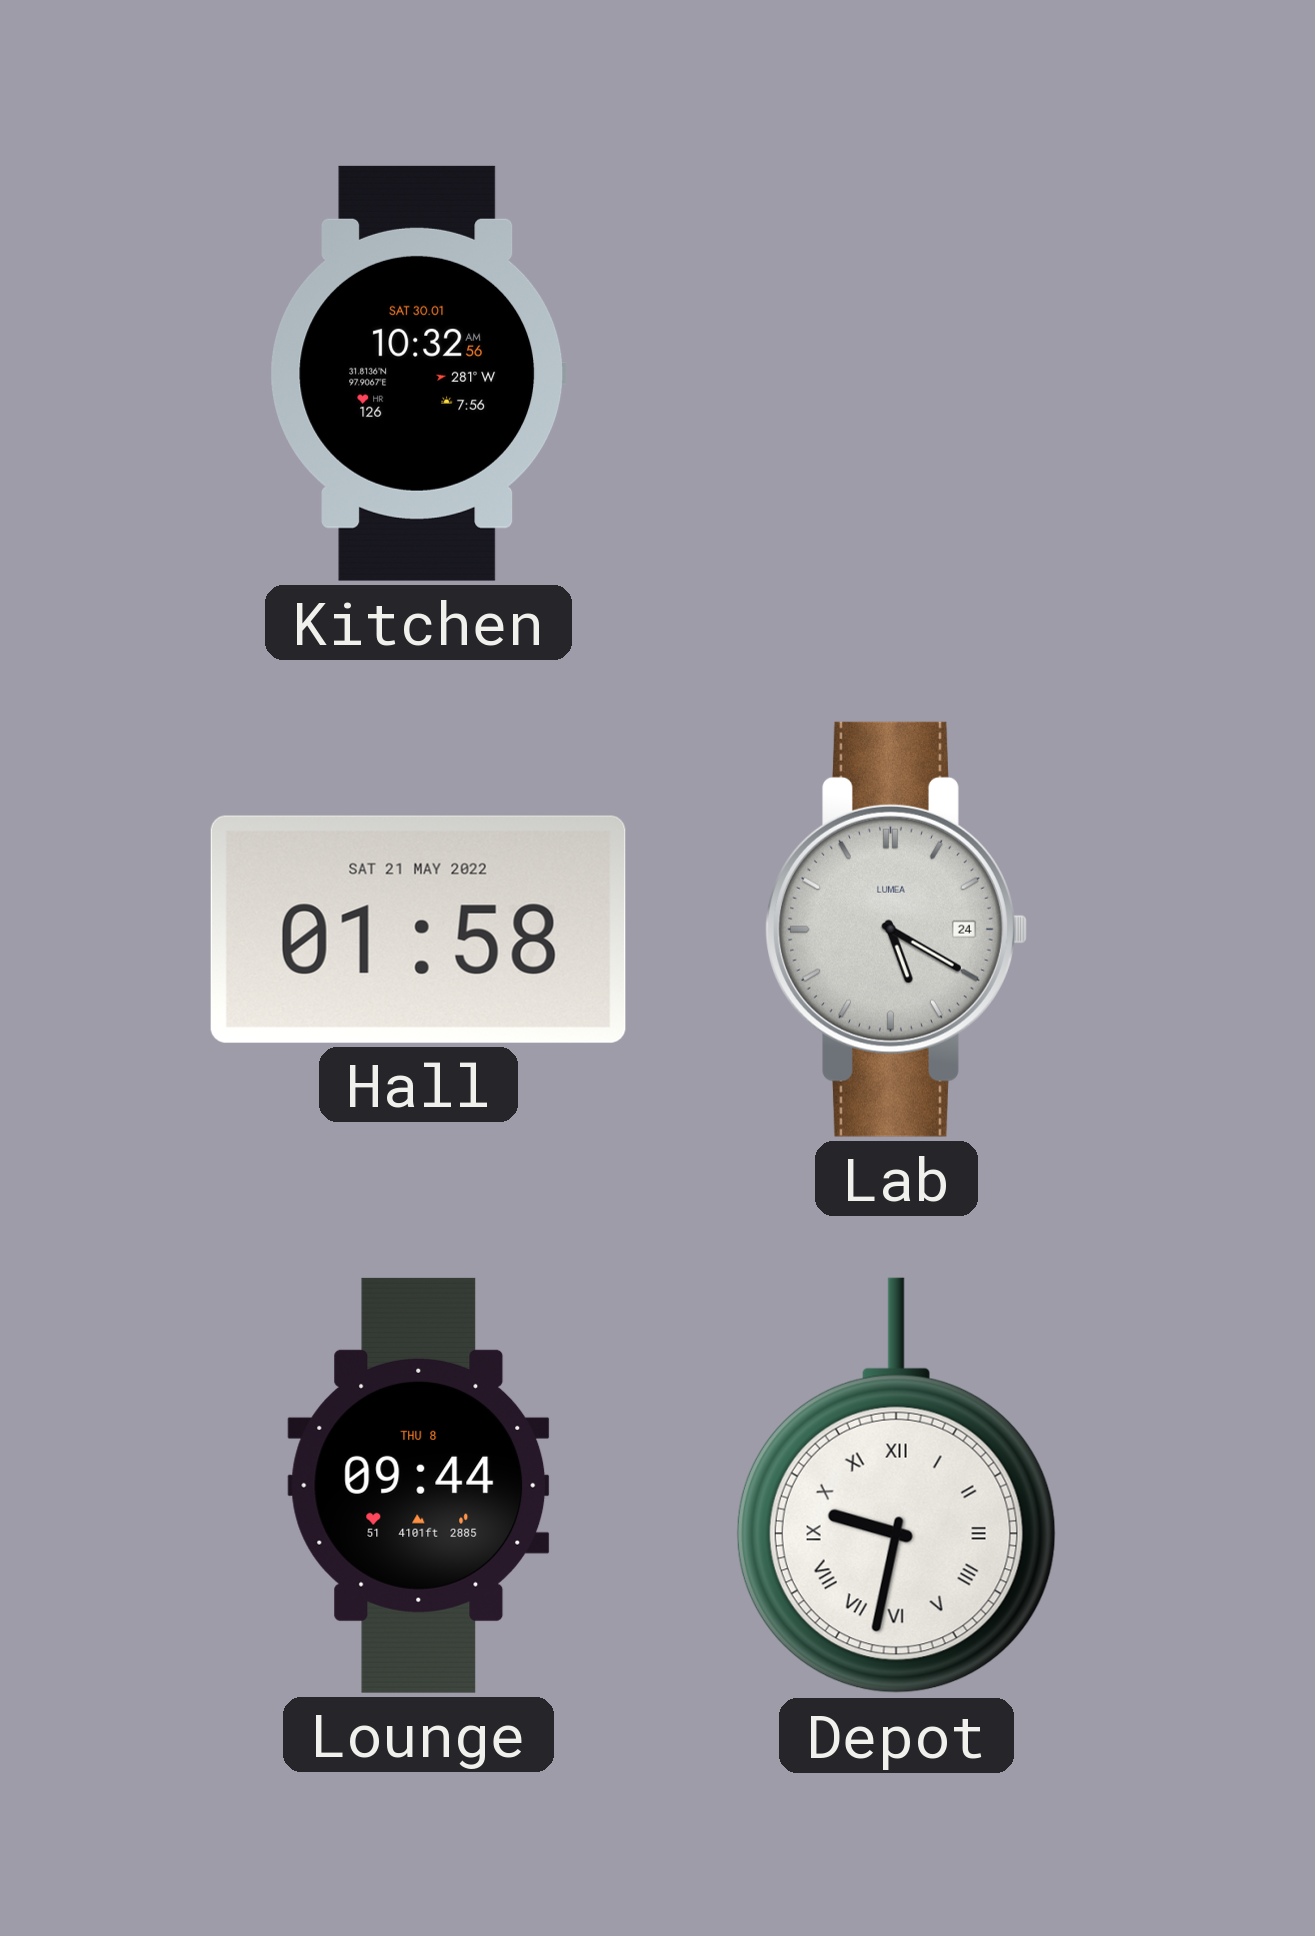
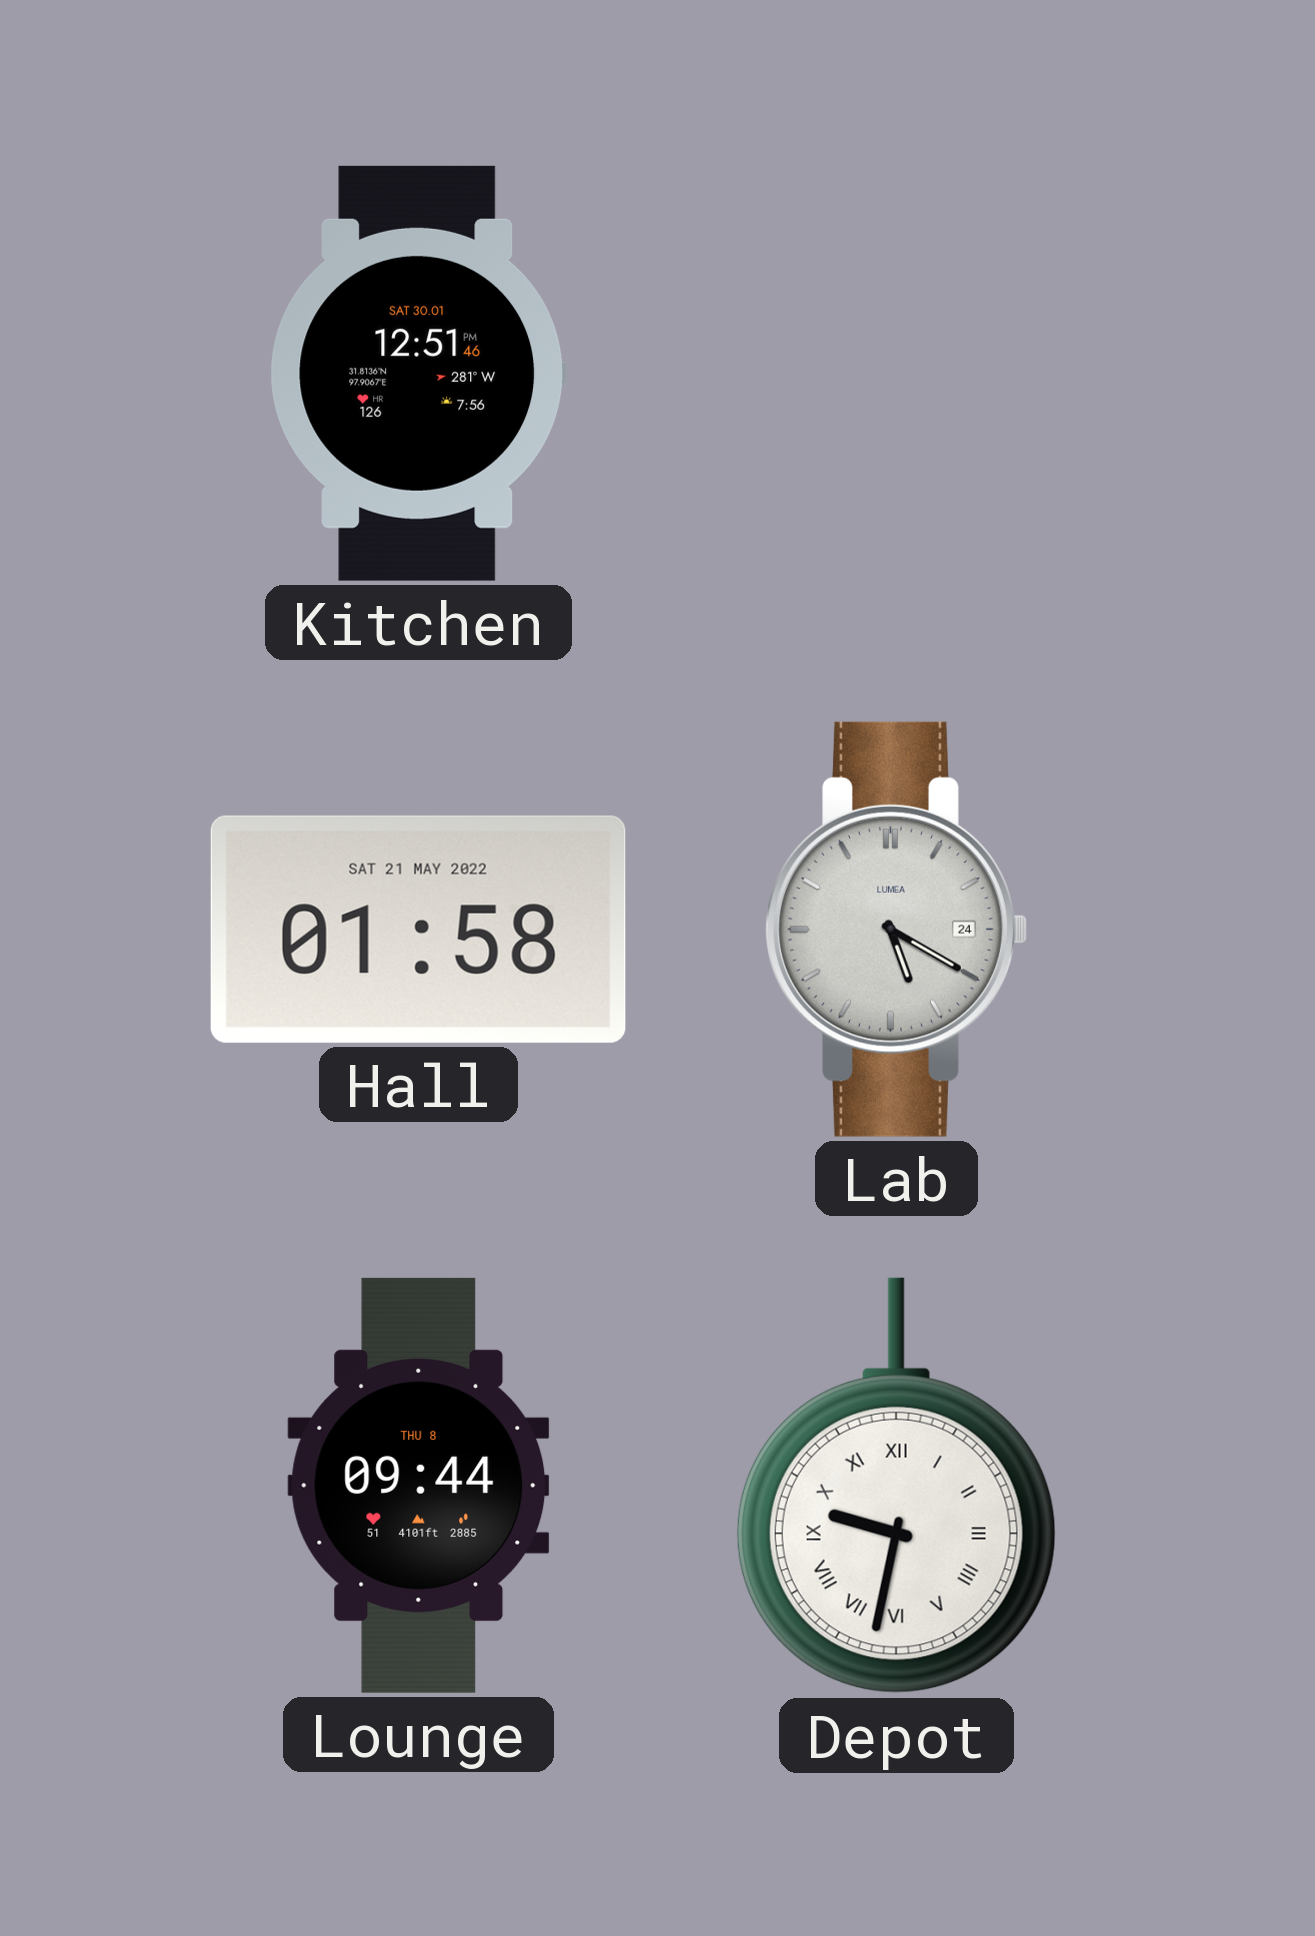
Kitchen: 10:32 -> 12:51 (419, 373)
